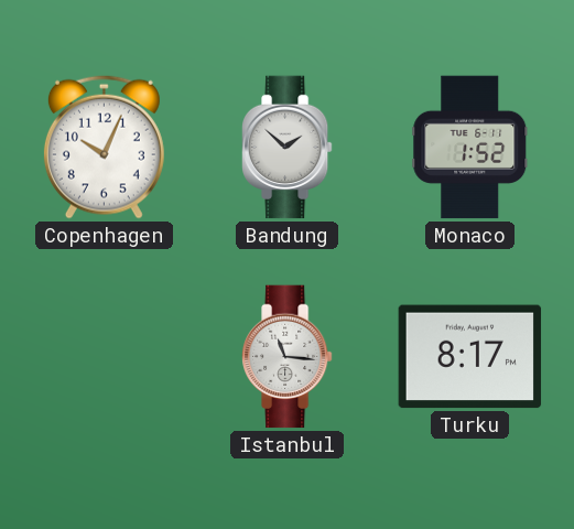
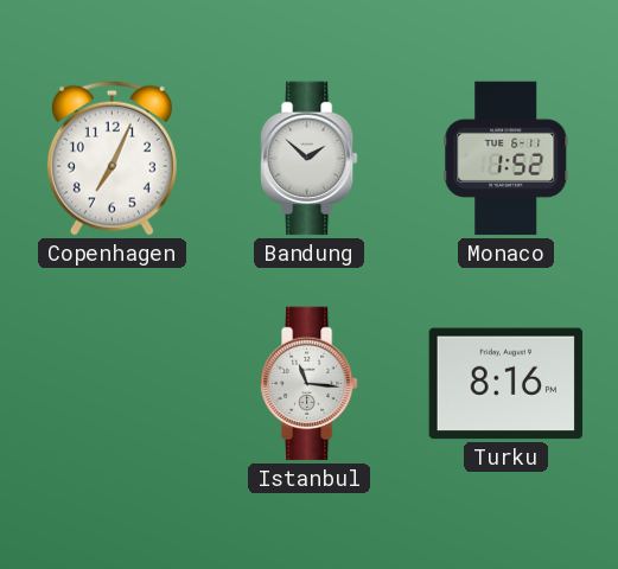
Copenhagen: 10:04 -> 7:04 (112, 158)
Turku: 8:17 -> 8:16 (506, 384)
